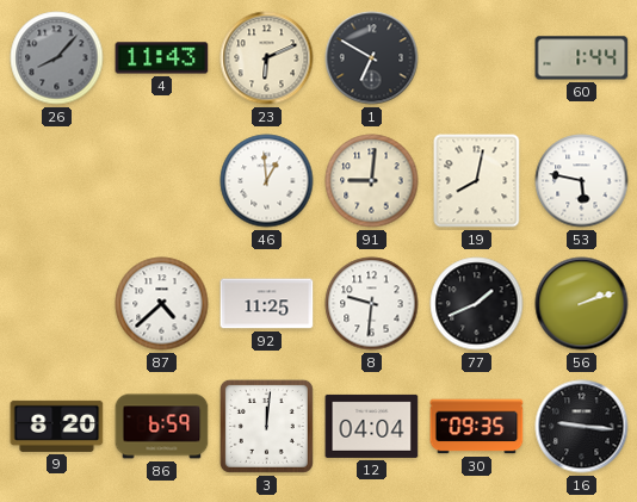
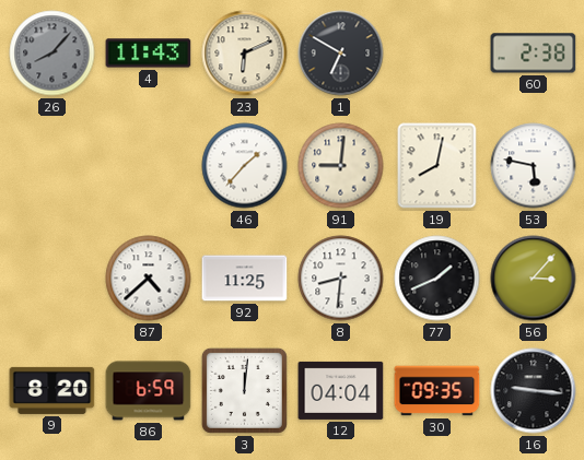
60: 1:44 -> 2:38 (534, 54)
46: 12:59 -> 1:37 (245, 166)
8: 9:31 -> 8:31 (341, 279)
56: 2:12 -> 3:07 (534, 279)
